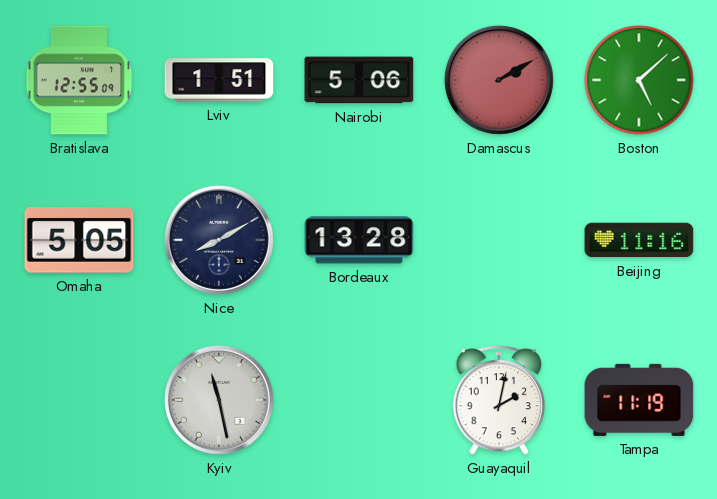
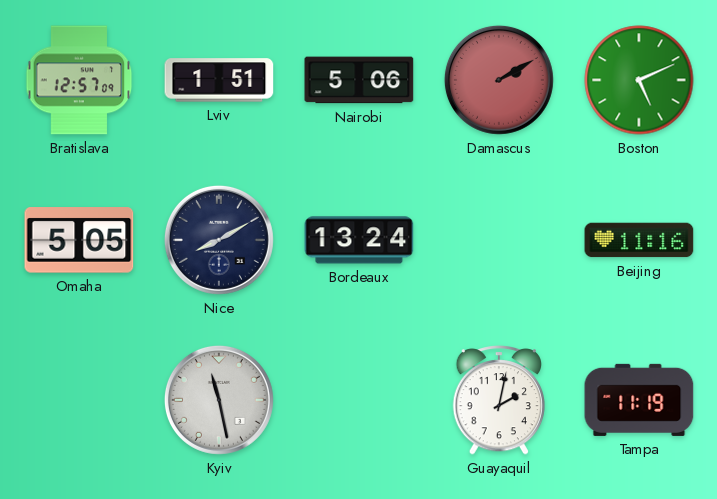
Bratislava: 12:55 -> 12:57 (79, 80)
Boston: 5:08 -> 5:11 (639, 80)
Bordeaux: 13:28 -> 13:24 (359, 240)
